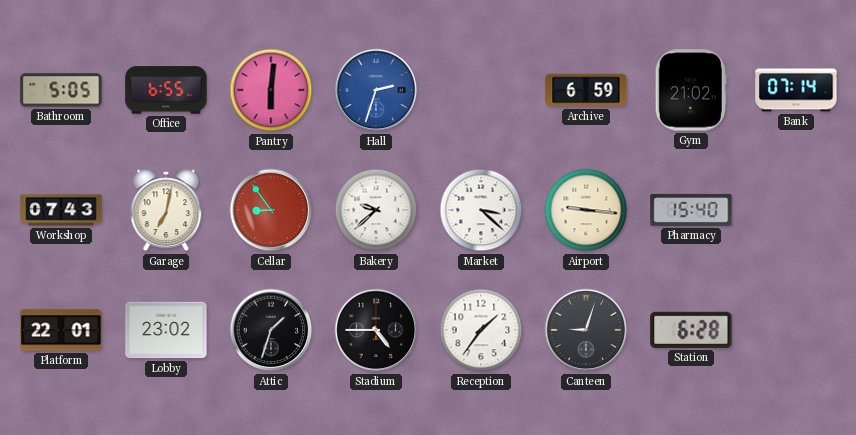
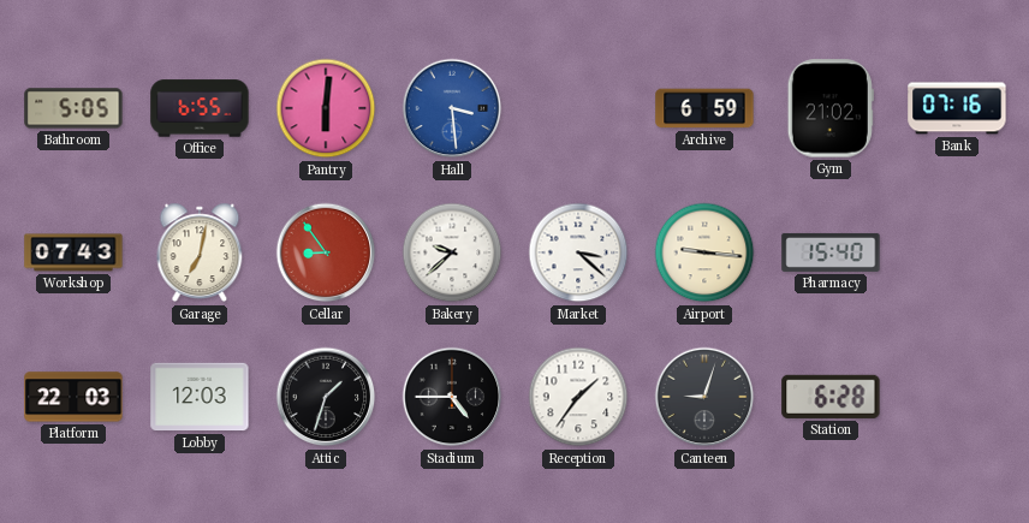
Hall: 2:33 -> 3:29 (452, 108)
Bank: 07:14 -> 07:16 (957, 108)
Platform: 22:01 -> 22:03 (73, 397)
Lobby: 23:02 -> 12:03 (200, 397)
